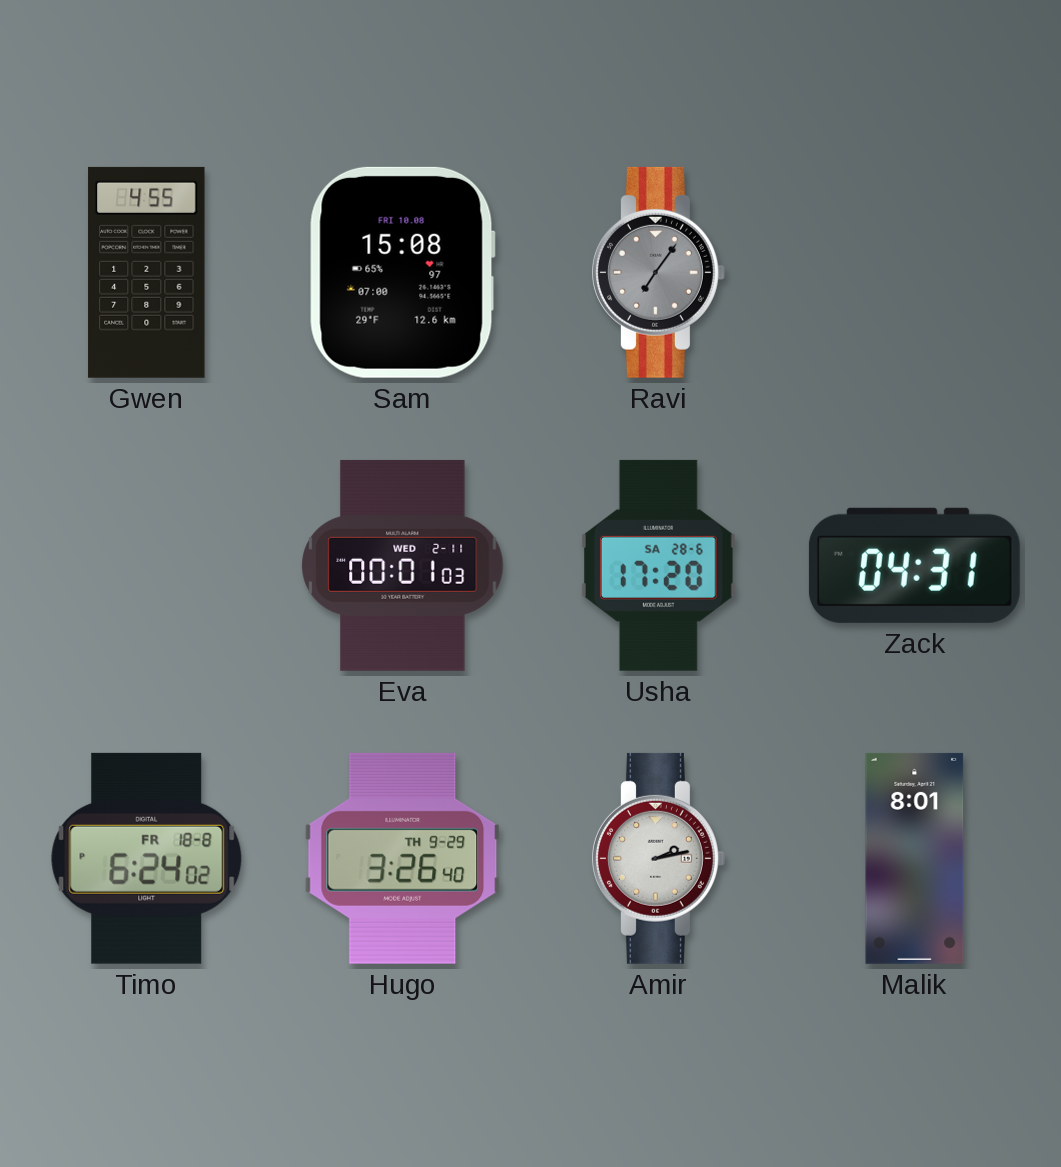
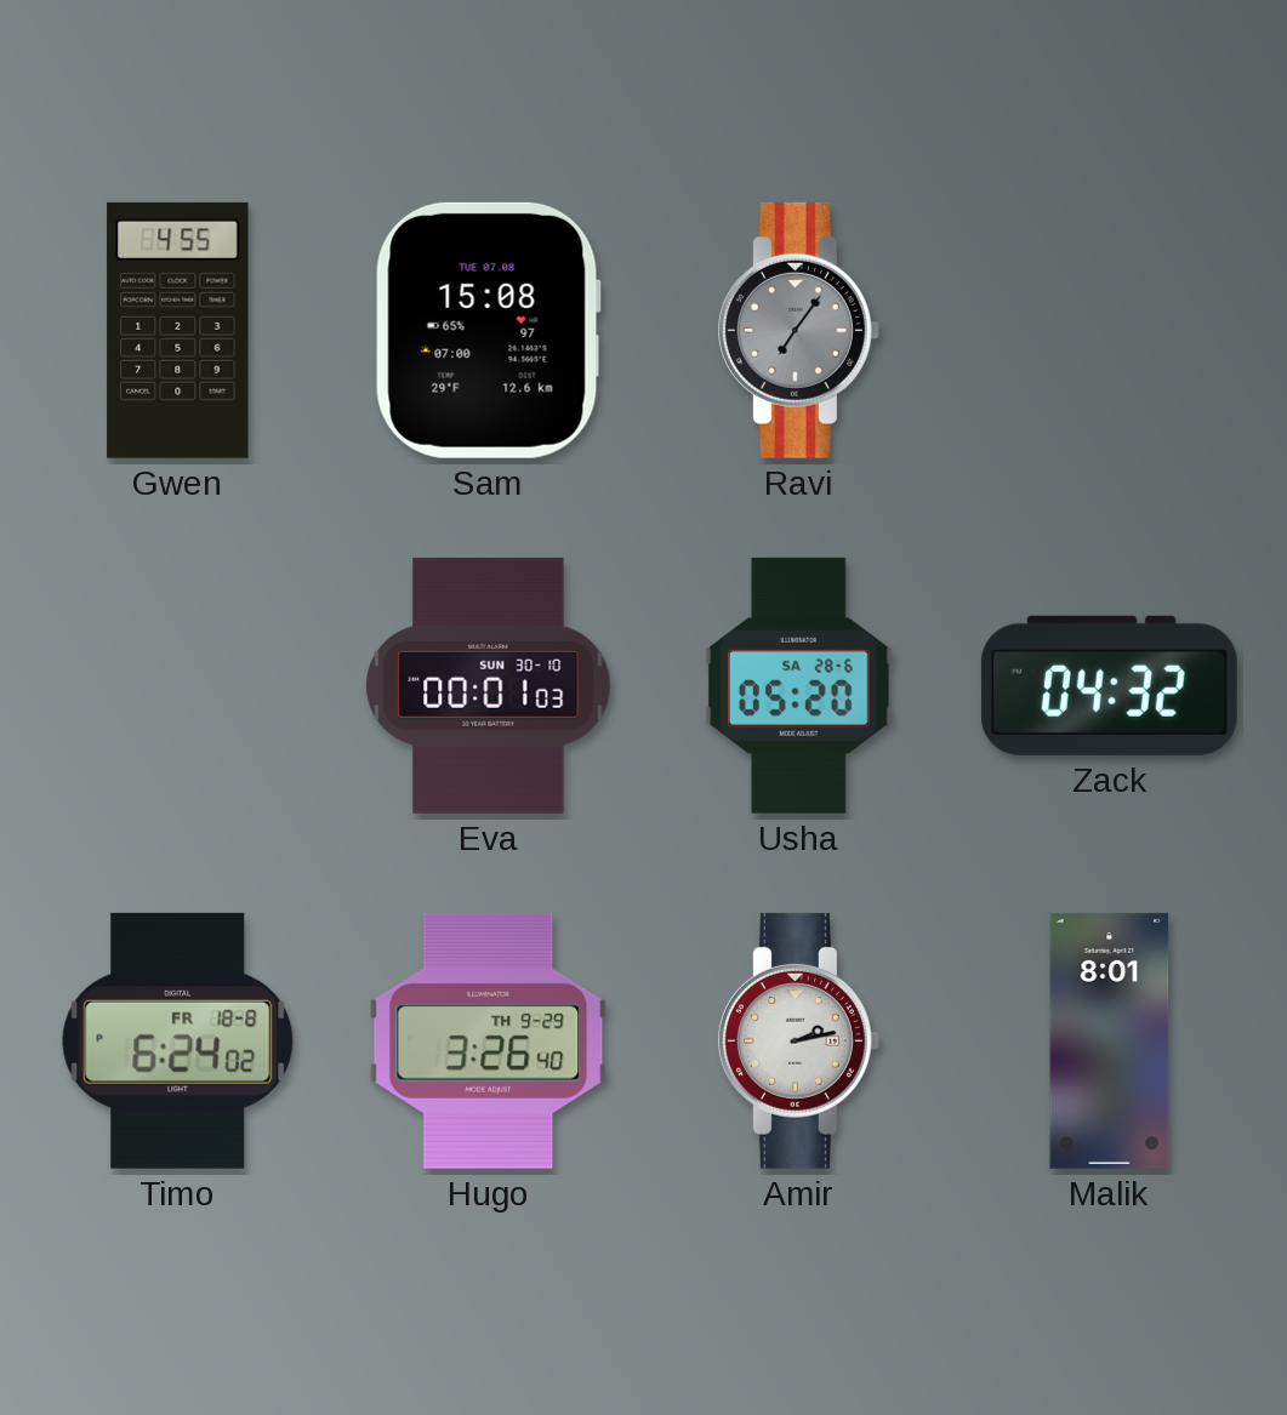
Sam date: FRI 10.08 -> TUE 07.08 (488, 330)
Eva date: WED 2-11 -> SUN 30-10 (489, 685)
Usha: 17:20 -> 05:20 (799, 685)
Zack: 04:31 -> 04:32 (1109, 685)
